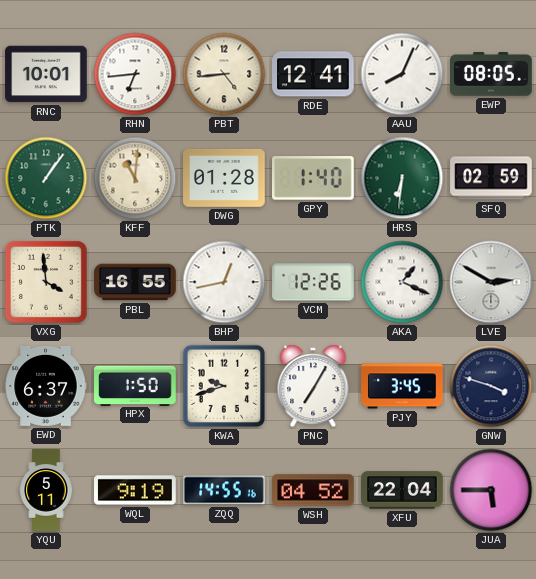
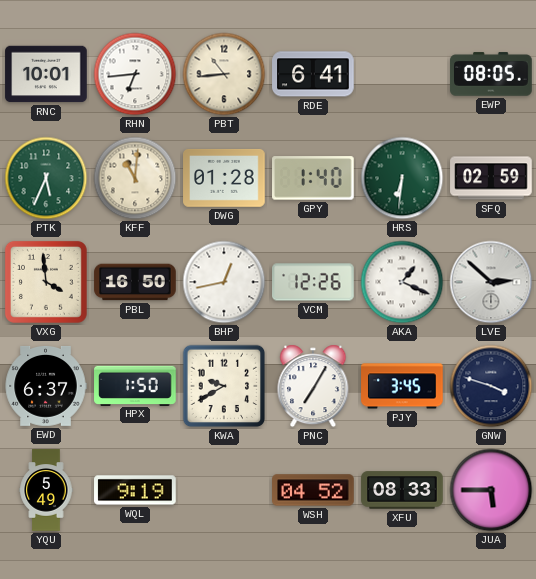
PBT: 4:44 -> 10:44 (224, 74)
RDE: 12:41 -> 6:41 (313, 74)
AAU: 8:04 -> none (402, 74)
PTK: 1:06 -> 5:34 (46, 178)
PBL: 16:55 -> 16:50 (135, 282)
LVE: 2:50 -> 2:52 (491, 282)
KWA: 9:42 -> 9:40 (224, 386)
YQU: 5:11 -> 5:49 (46, 490)
ZQQ: 14:55 -> none (224, 490)
XFU: 22:04 -> 08:33 (402, 490)
